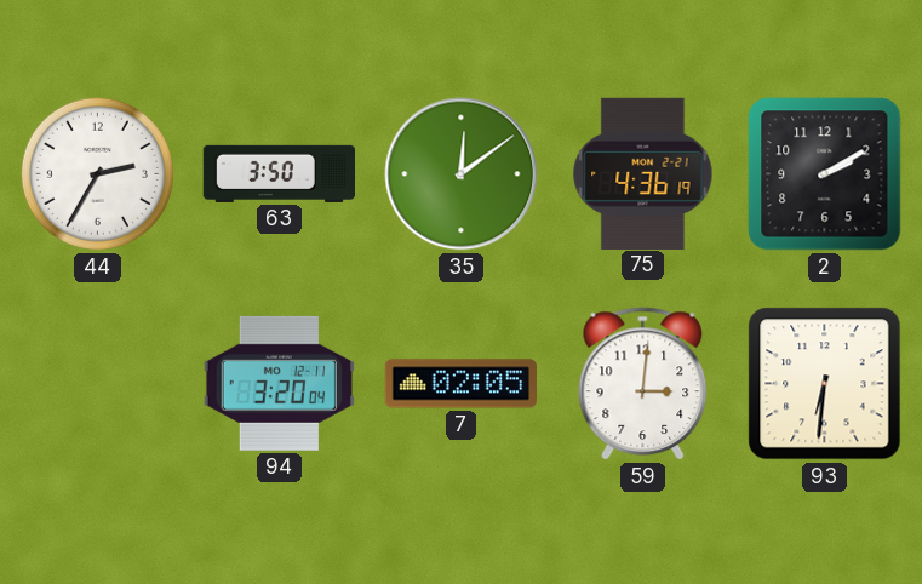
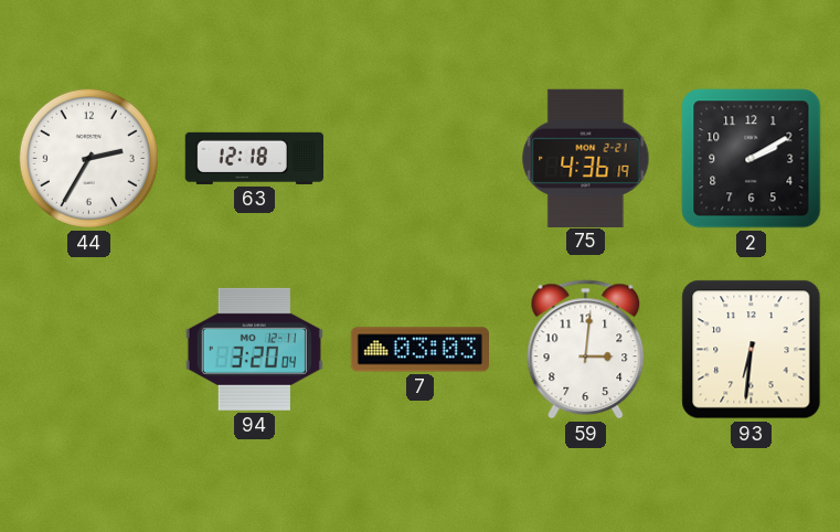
63: 3:50 -> 12:18 (254, 158)
35: 12:09 -> none (462, 174)
7: 02:05 -> 03:03 (419, 350)
